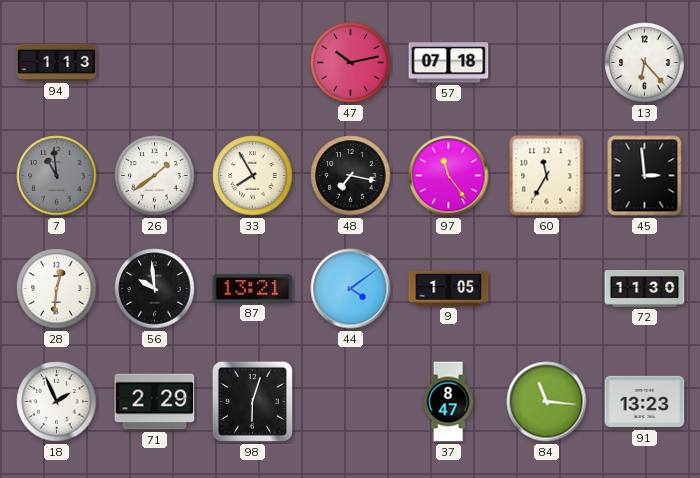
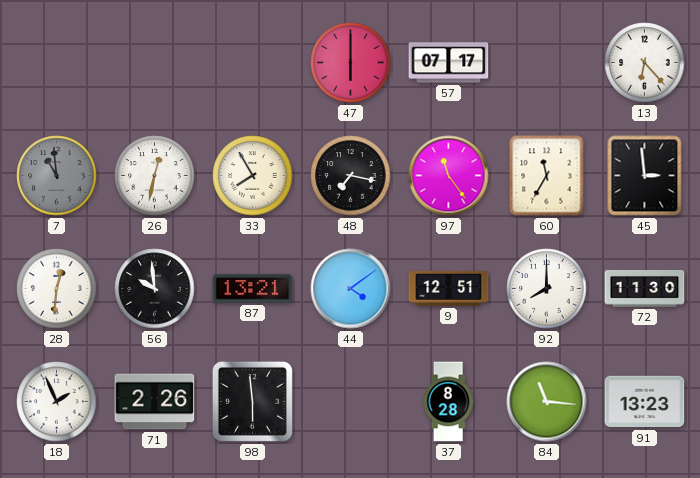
94: 1:13 -> none (57, 62)
47: 10:13 -> 6:00 (351, 63)
57: 07:18 -> 07:17 (449, 63)
26: 1:39 -> 12:32 (155, 176)
9: 1:05 -> 12:51 (449, 288)
92: none -> 8:00 (547, 289)
71: 2:29 -> 2:26 (155, 402)
98: 6:03 -> 5:59 (252, 401)
37: 8:47 -> 8:28 (448, 402)
